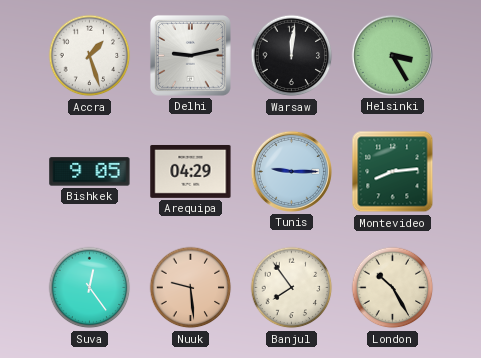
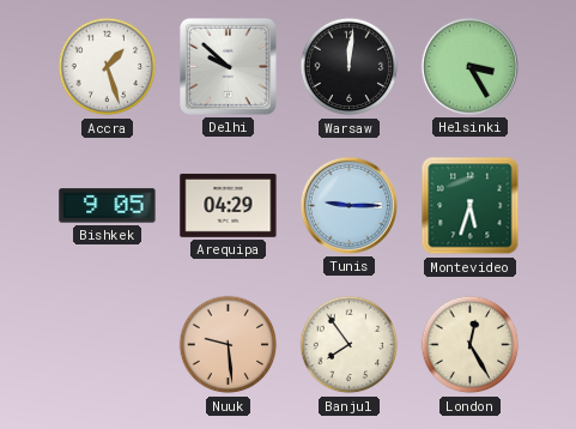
Delhi: 9:13 -> 9:52 (228, 66)
Montevideo: 8:14 -> 5:33 (471, 206)
Suva: 12:24 -> none (90, 288)
London: 10:25 -> 12:25 (471, 345)
